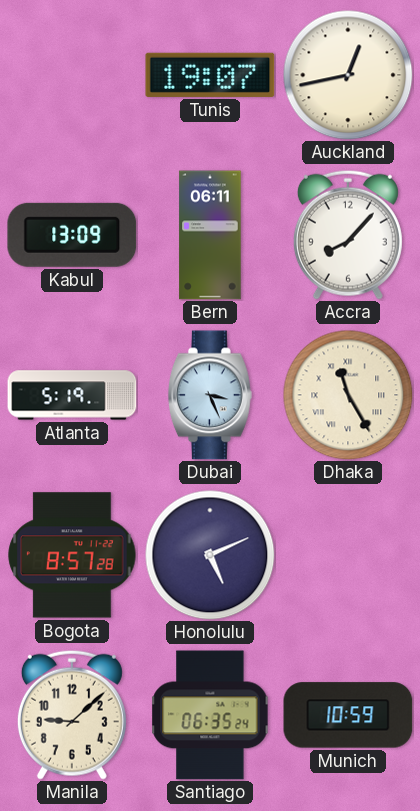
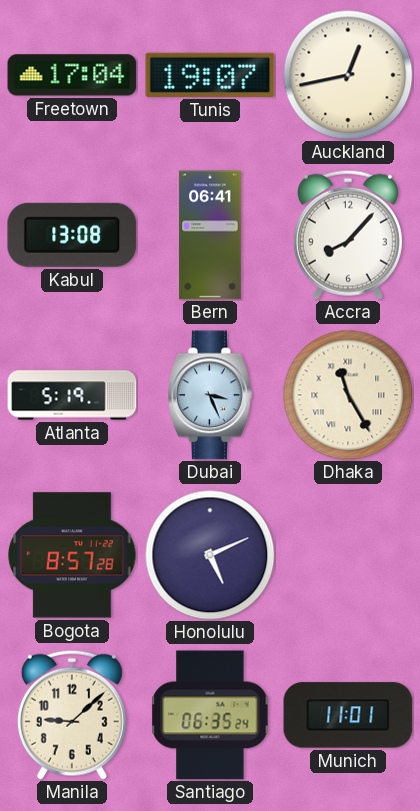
Freetown: none -> 17:04 (72, 75)
Kabul: 13:09 -> 13:08 (72, 235)
Bern: 06:11 -> 06:41 (210, 235)
Munich: 10:59 -> 11:01 (348, 715)
